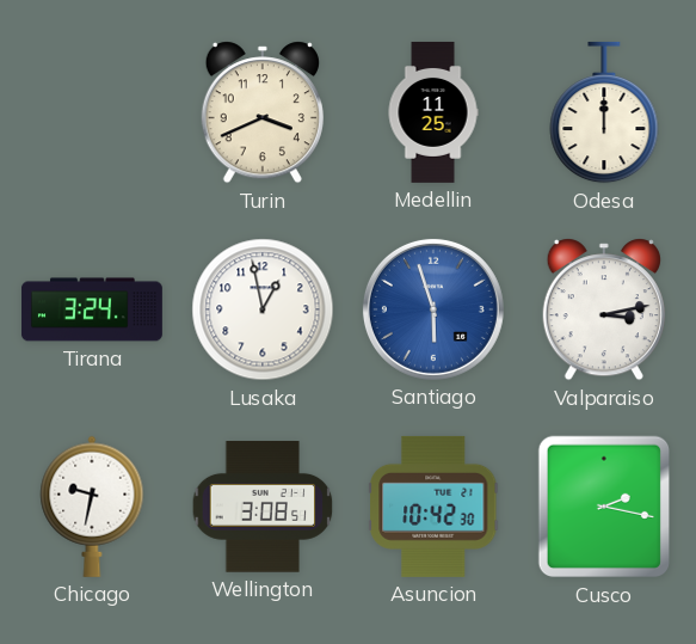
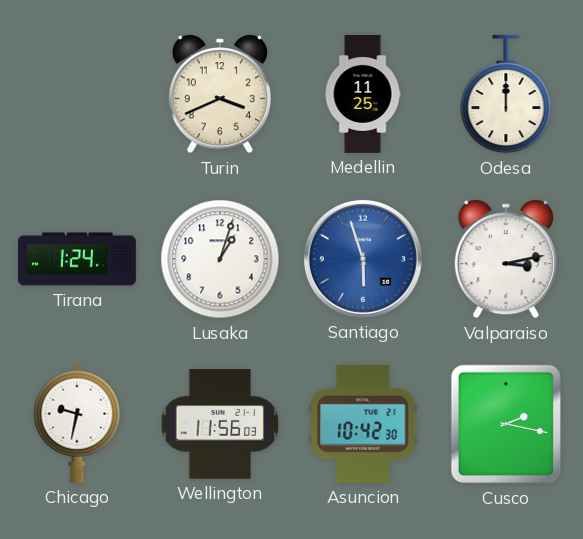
Tirana: 3:24 -> 1:24 (77, 259)
Lusaka: 12:58 -> 1:03 (220, 259)
Wellington: 3:08 -> 11:56 (220, 424)
